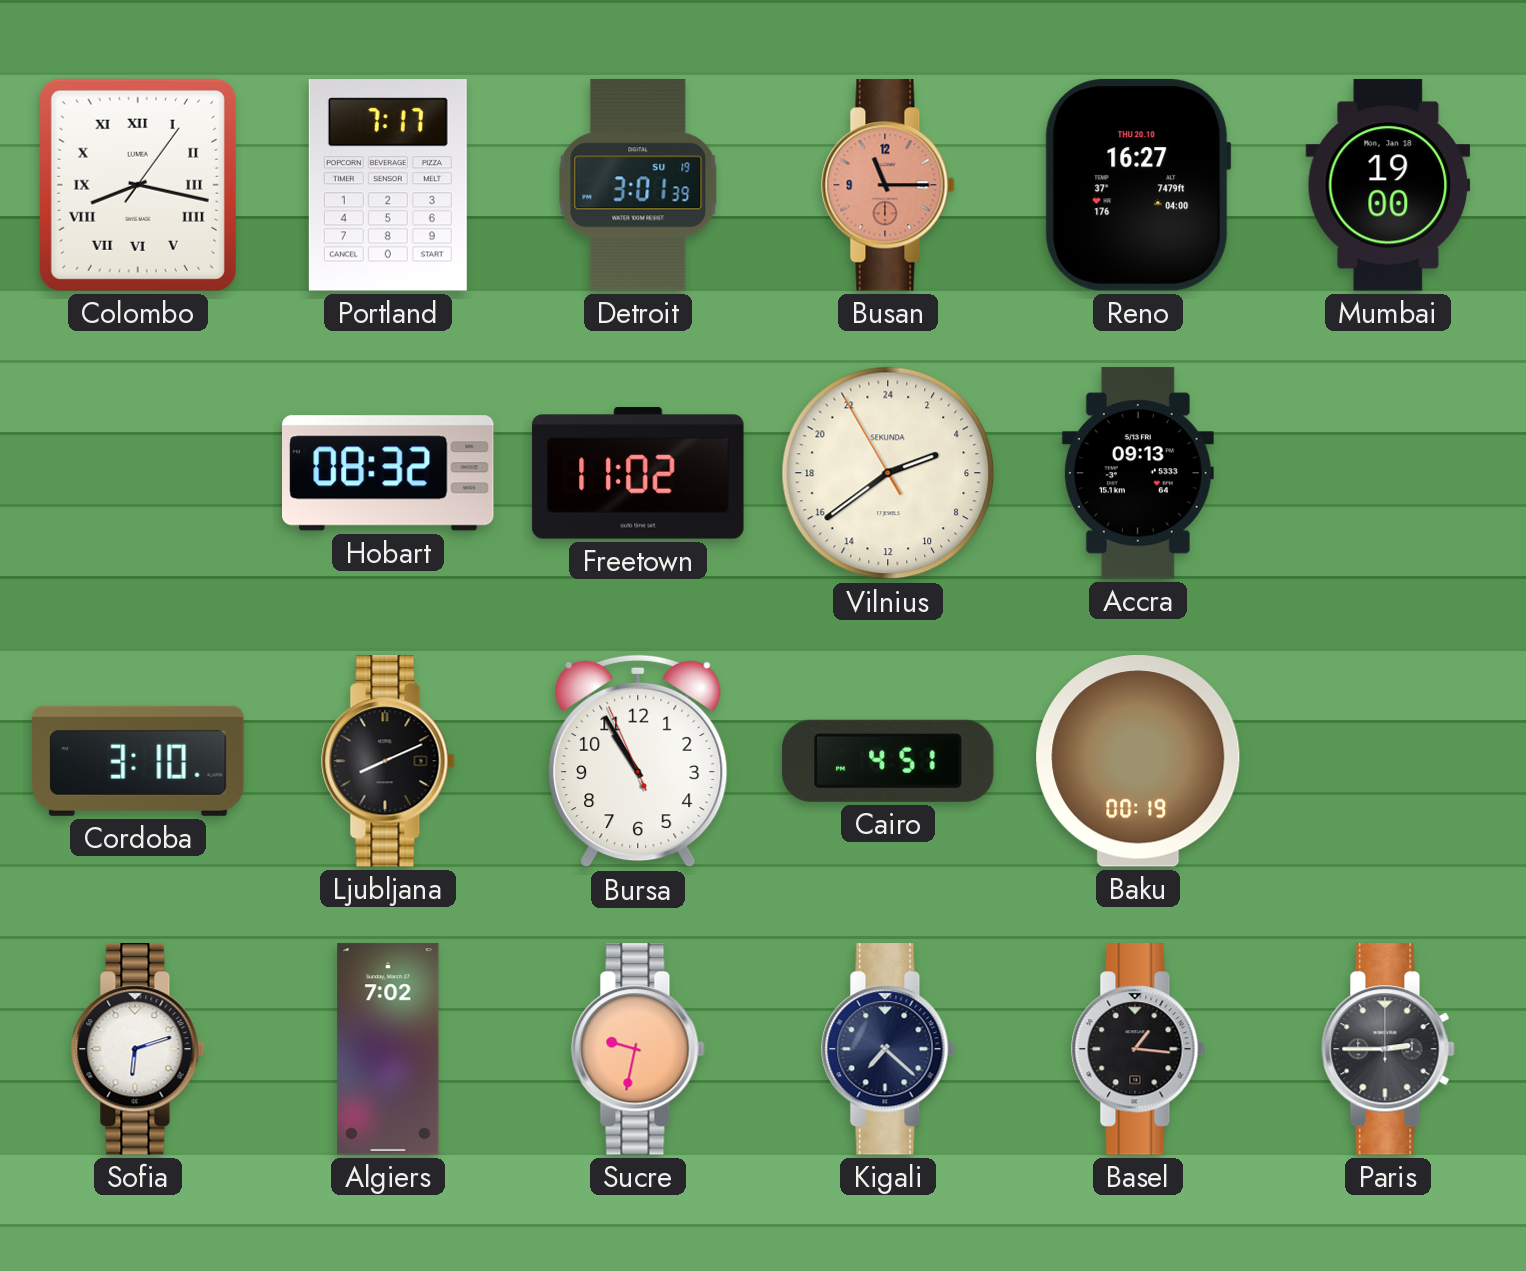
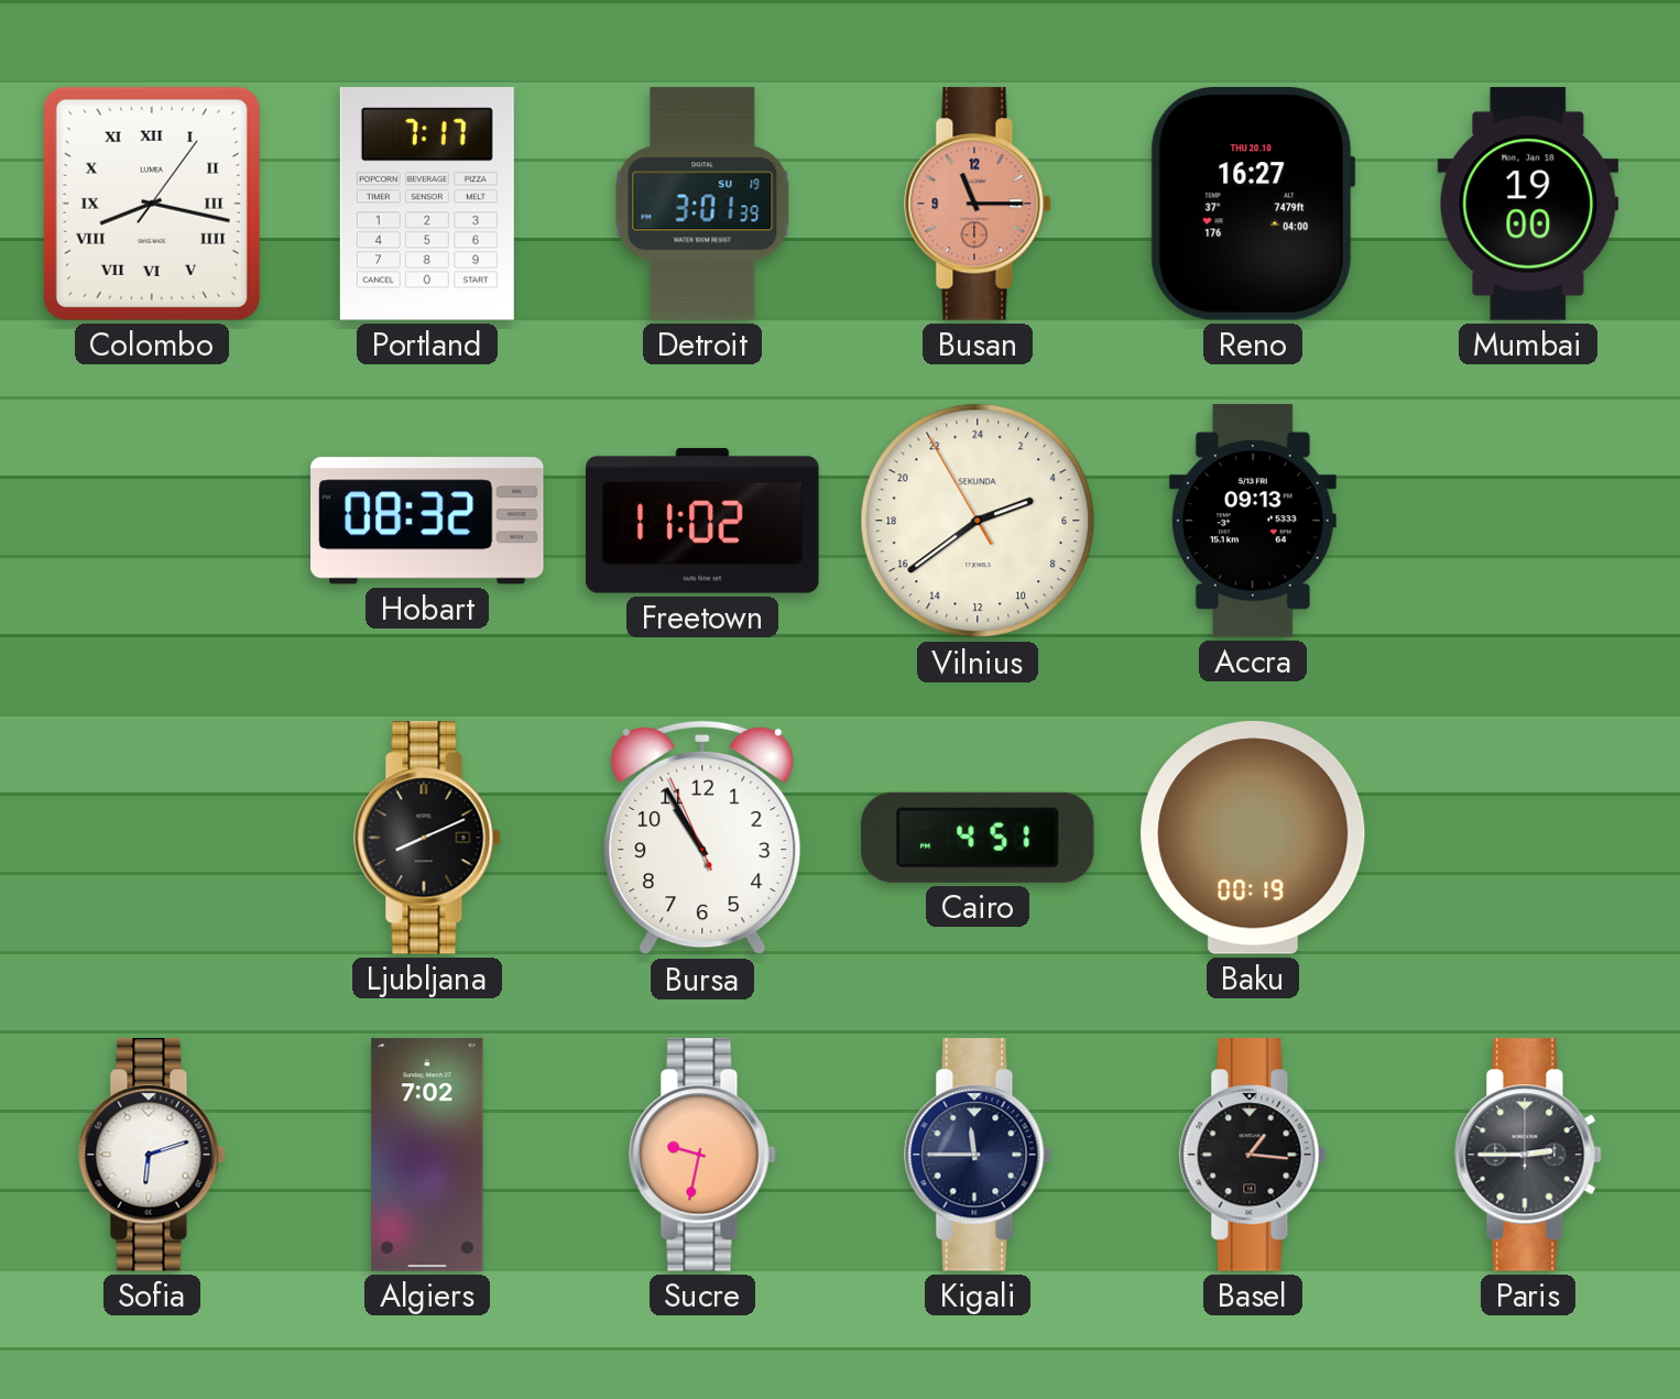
Cordoba: 3:10 -> none (138, 761)
Kigali: 7:22 -> 11:45 (978, 1155)
